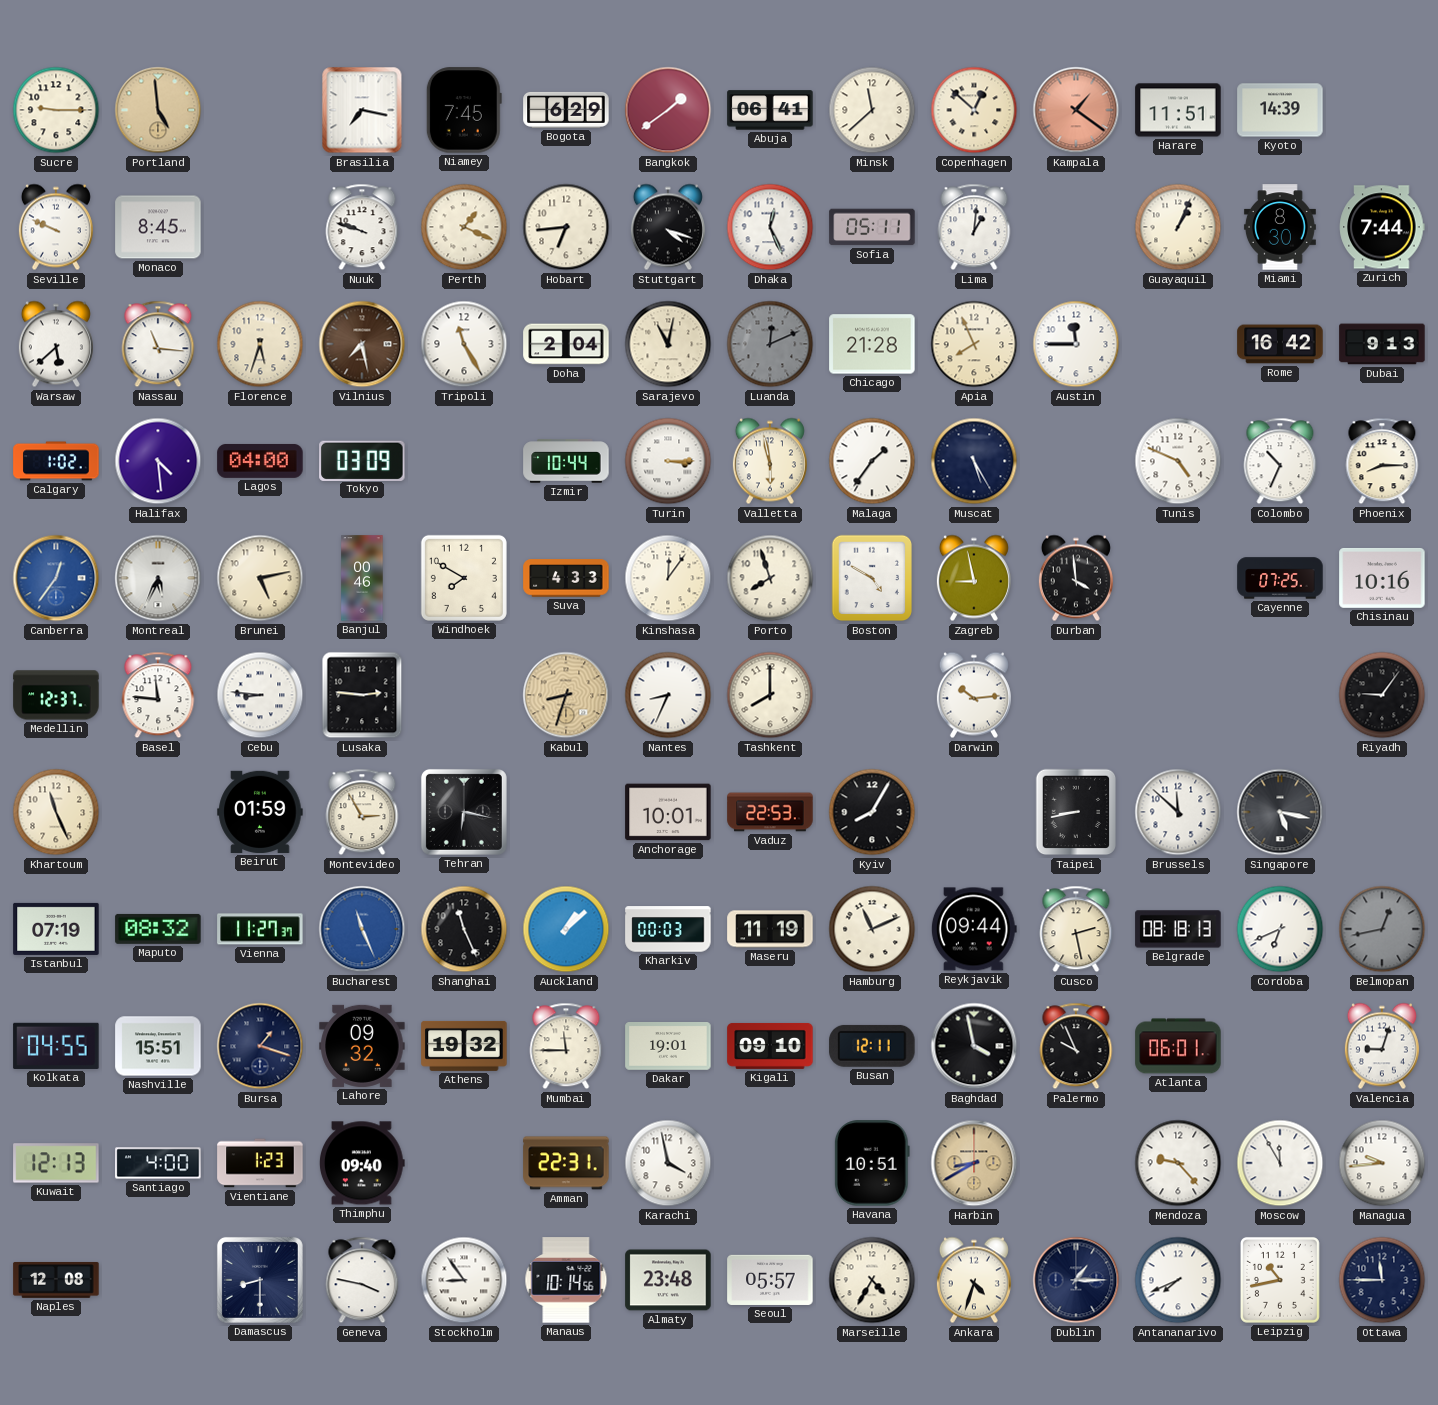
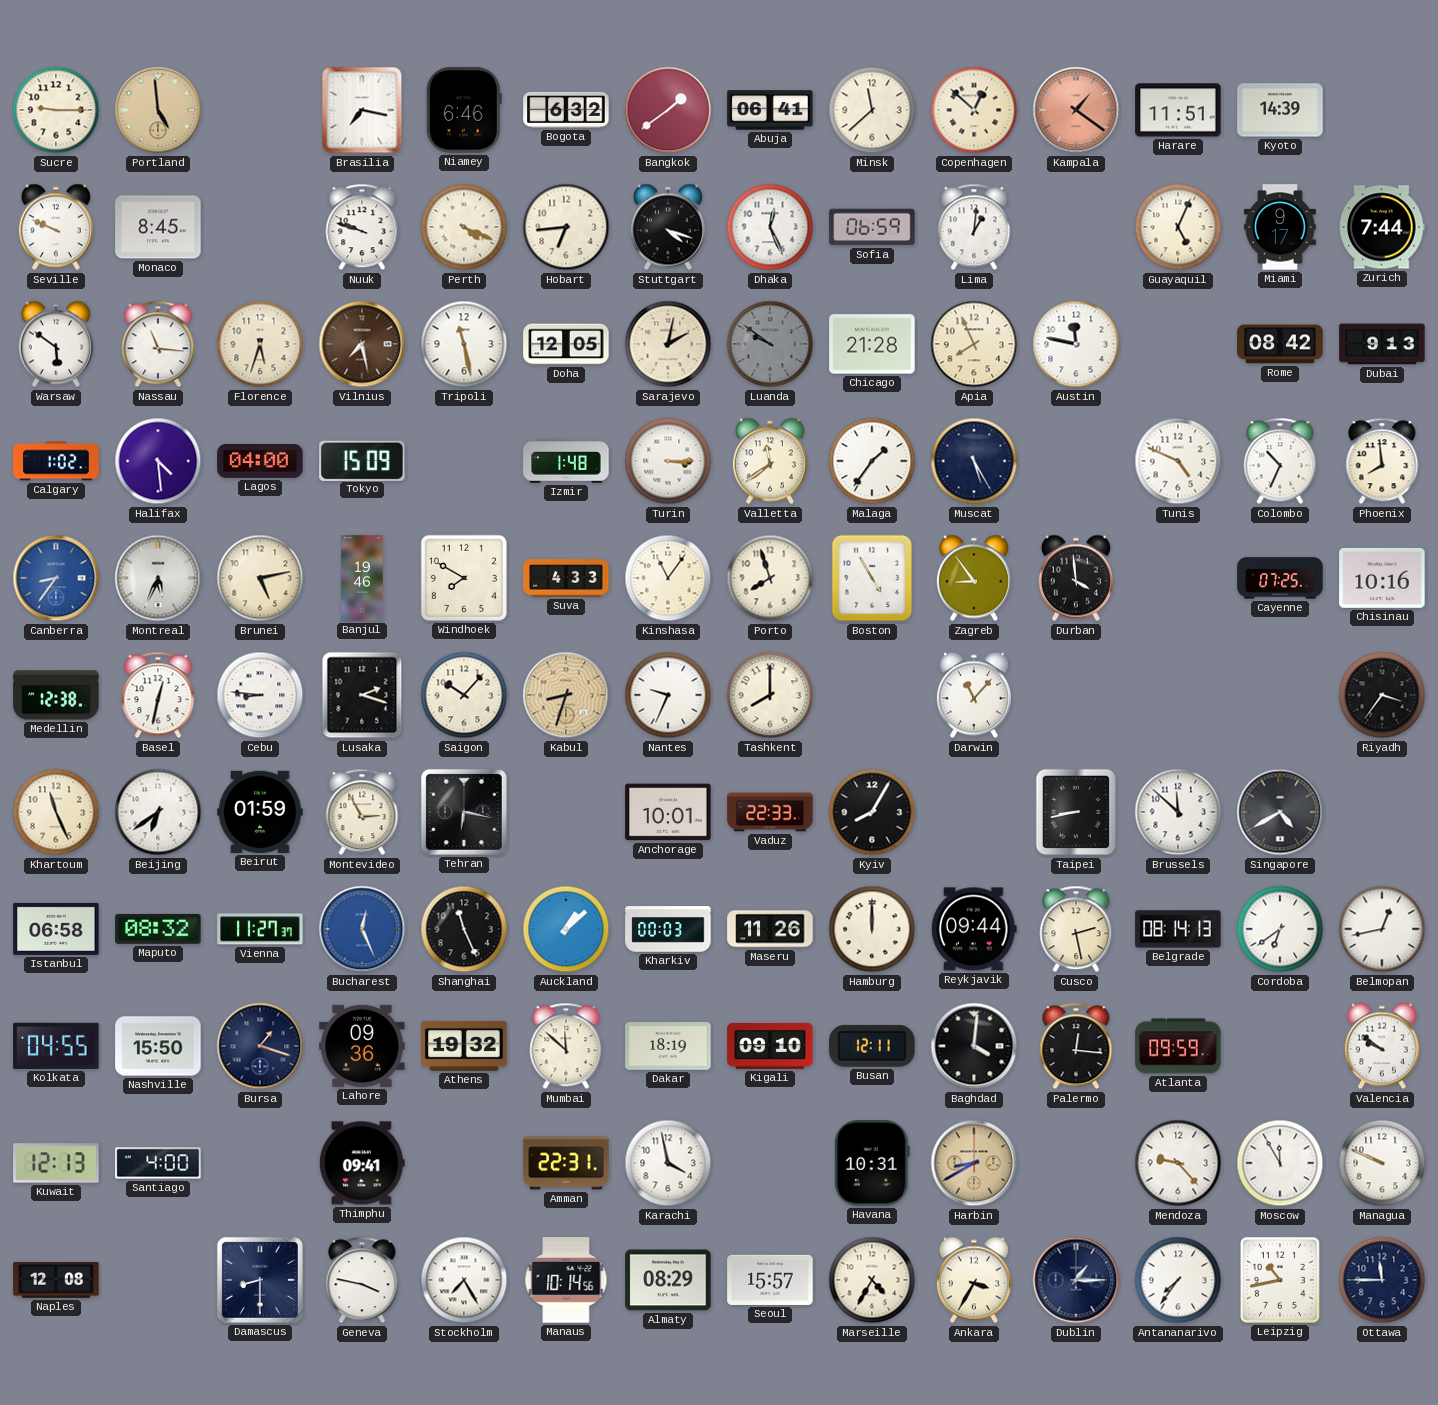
Niamey: 7:45 -> 6:46 (464, 110)
Bogota: 6:29 -> 6:32 (566, 110)
Perth: 1:19 -> 4:19 (464, 227)
Sofia: 05:11 -> 06:59 (872, 227)
Guayaquil: 1:04 -> 5:04 (1178, 227)
Miami: 8:30 -> 9:17 (1280, 227)
Warsaw: 5:38 -> 5:51 (56, 344)
Tripoli: 11:25 -> 11:28 (464, 344)
Doha: 2:04 -> 12:05 (566, 344)
Sarajevo: 11:02 -> 2:02 (668, 344)
Luanda: 12:11 -> 9:51 (770, 344)
Austin: 11:45 -> 11:47 (1076, 344)
Rome: 16:42 -> 08:42 (1280, 344)
Tokyo: 03:09 -> 15:09 (362, 460)
Izmir: 10:44 -> 1:48 (566, 461)
Valletta: 5:58 -> 11:39 (770, 461)
Phoenix: 8:15 -> 7:59 (1382, 461)
Canberra: 12:36 -> 8:36 (56, 578)
Banjul: 00:46 -> 19:46 (362, 578)
Kinshasa: 12:06 -> 11:06 (668, 578)
Boston: 4:50 -> 4:55 (872, 578)
Zagreb: 8:58 -> 8:54 (974, 578)
Medellin: 12:37 -> 12:38 (56, 695)
Basel: 11:46 -> 12:32 (158, 695)
Lusaka: 2:46 -> 2:18 (362, 695)
Saigon: none -> 10:07 (464, 695)
Nantes: 8:34 -> 9:34 (668, 695)
Darwin: 10:14 -> 11:07 (974, 695)
Riyadh: 9:06 -> 3:36 (1382, 695)
Beijing: none -> 6:39 (158, 812)
Vaduz: 22:53 -> 22:33 (770, 812)
Singapore: 5:17 -> 4:40 (1280, 812)
Istanbul: 07:19 -> 06:58 (56, 929)
Bucharest: 11:26 -> 12:26 (362, 929)
Maseru: 11:19 -> 11:26 (770, 929)
Hamburg: 11:11 -> 12:00 (872, 929)
Belgrade: 08:18 -> 08:14 (1178, 929)
Cordoba: 6:41 -> 6:39 (1280, 929)
Belmopan dial: grey -> white (1382, 929)
Nashville: 15:51 -> 15:50 (158, 1046)
Lahore: 09:32 -> 09:36 (362, 1046)
Mumbai: 11:45 -> 11:52 (566, 1046)
Dakar: 19:01 -> 18:19 (668, 1047)
Baghdad: 3:58 -> 4:01 (974, 1046)
Palermo: 9:56 -> 12:16 (1076, 1046)
Atlanta: 06:01 -> 09:59 (1178, 1046)
Valencia: 9:03 -> 9:51 (1382, 1046)
Vientiane: 1:23 -> none (260, 1163)
Thimphu: 09:40 -> 09:41 (362, 1163)
Havana: 10:51 -> 10:31 (872, 1163)
Managua: 9:44 -> 9:49 (1382, 1163)
Stockholm: 8:54 -> 7:25 (464, 1280)
Almaty: 23:48 -> 08:29 (668, 1280)
Seoul: 05:57 -> 15:57 (770, 1280)
Ankara: 4:33 -> 3:35 (974, 1280)
Antananarivo: 7:41 -> 7:36 (1178, 1280)
